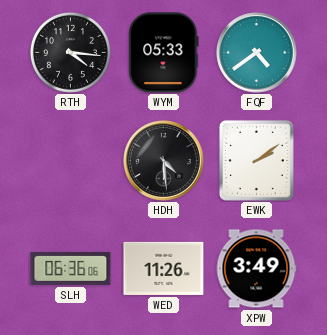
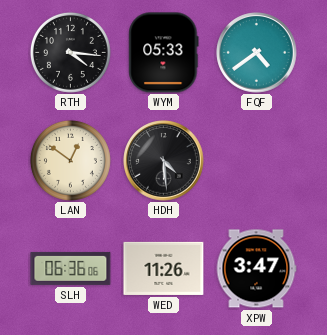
LAN: none -> 12:51 (70, 160)
EWK: 2:09 -> none (256, 160)
XPW: 3:49 -> 3:47 (256, 269)
